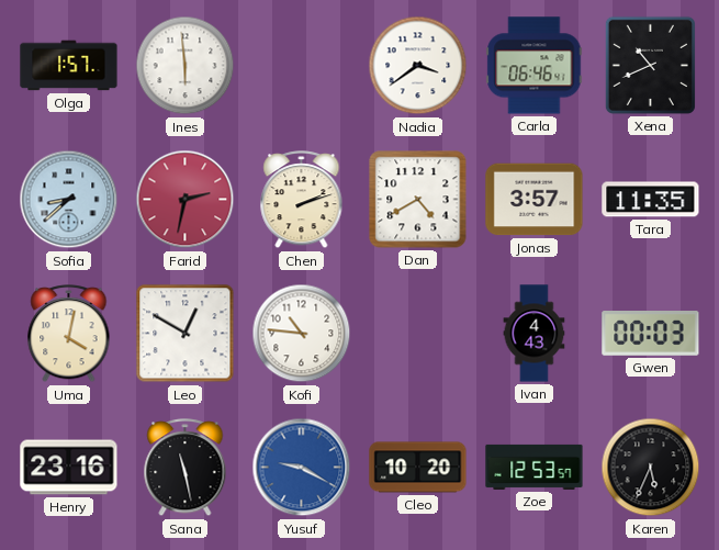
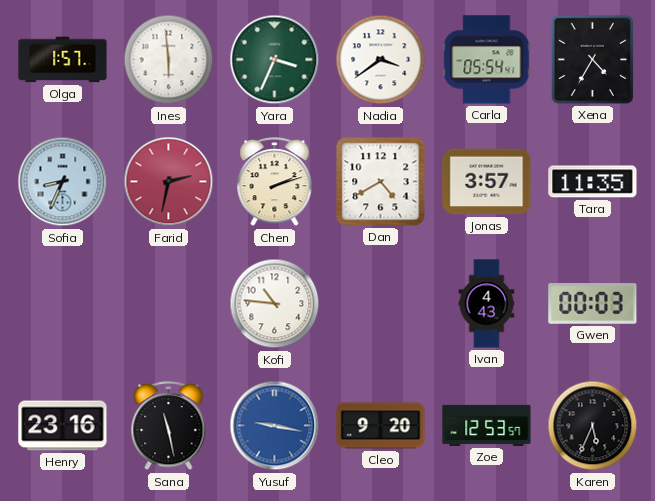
Yara: none -> 3:34 (275, 60)
Carla: 06:46 -> 05:54 (487, 60)
Xena: 10:41 -> 4:35 (592, 59)
Sofia: 8:38 -> 8:34 (63, 182)
Uma: 4:02 -> none (69, 334)
Leo: 12:50 -> none (186, 334)
Yusuf: 9:20 -> 9:17 (275, 426)
Cleo: 10:20 -> 9:20 (381, 426)
